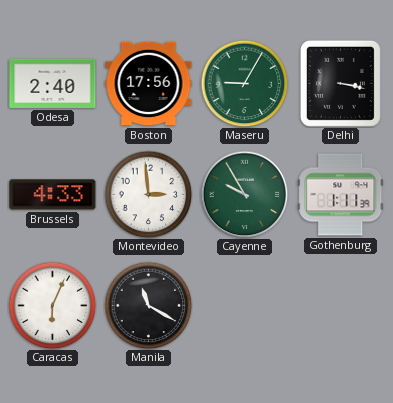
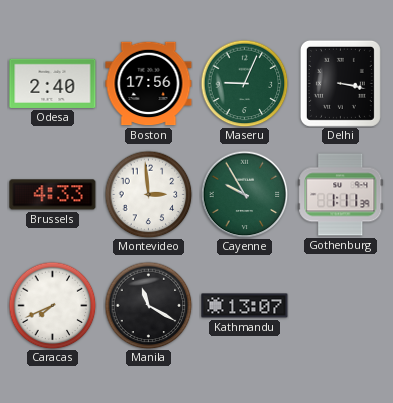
Maseru: 9:05 -> 9:04 (244, 83)
Caracas: 6:04 -> 7:41 (52, 305)
Kathmandu: none -> 13:07 (245, 306)
